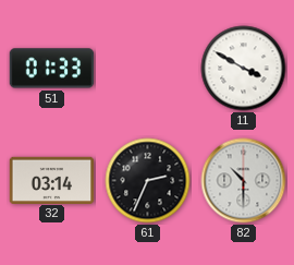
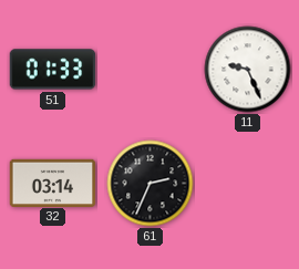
11: 3:50 -> 9:26 (248, 70)
82: 10:30 -> none (244, 181)
